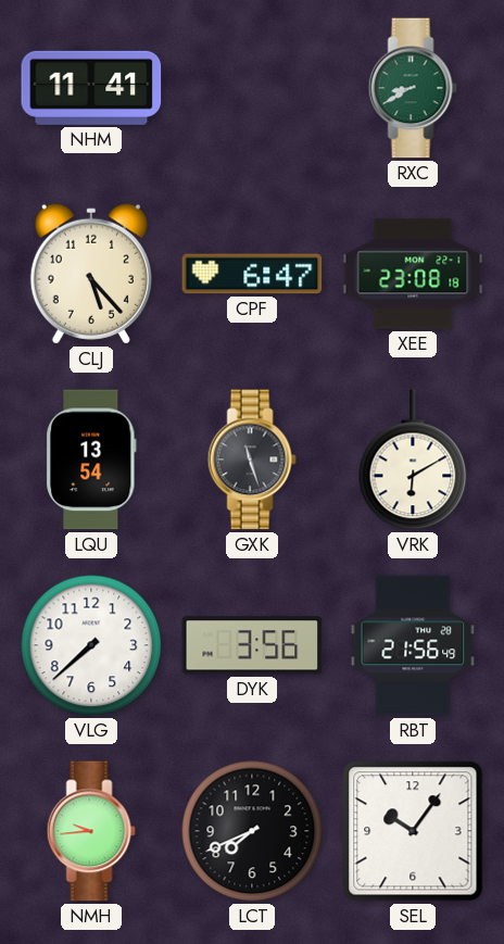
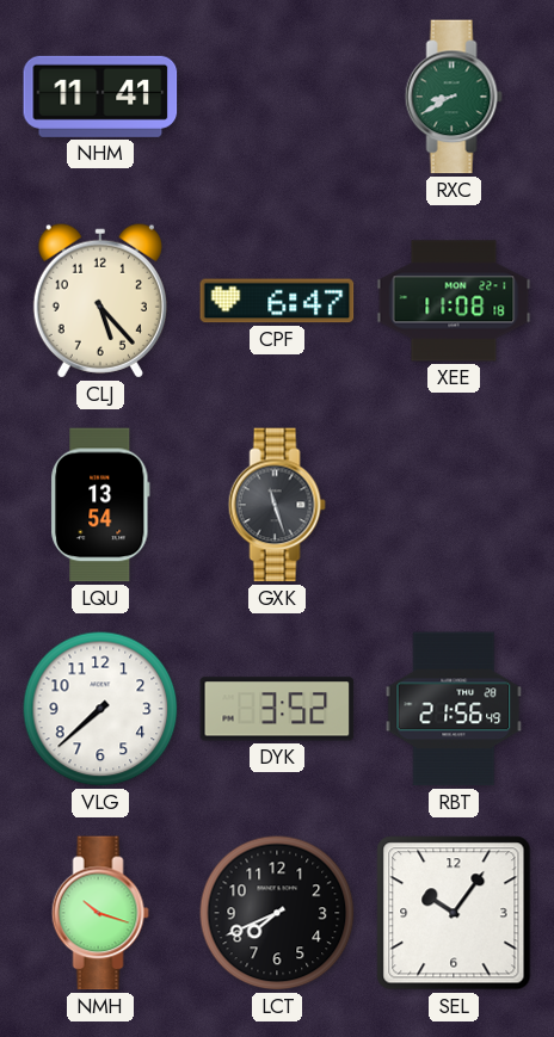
XEE: 23:08 -> 11:08 (454, 301)
VRK: 6:10 -> none (413, 460)
DYK: 3:56 -> 3:52 (277, 709)
NMH: 9:44 -> 10:18 (100, 913)
